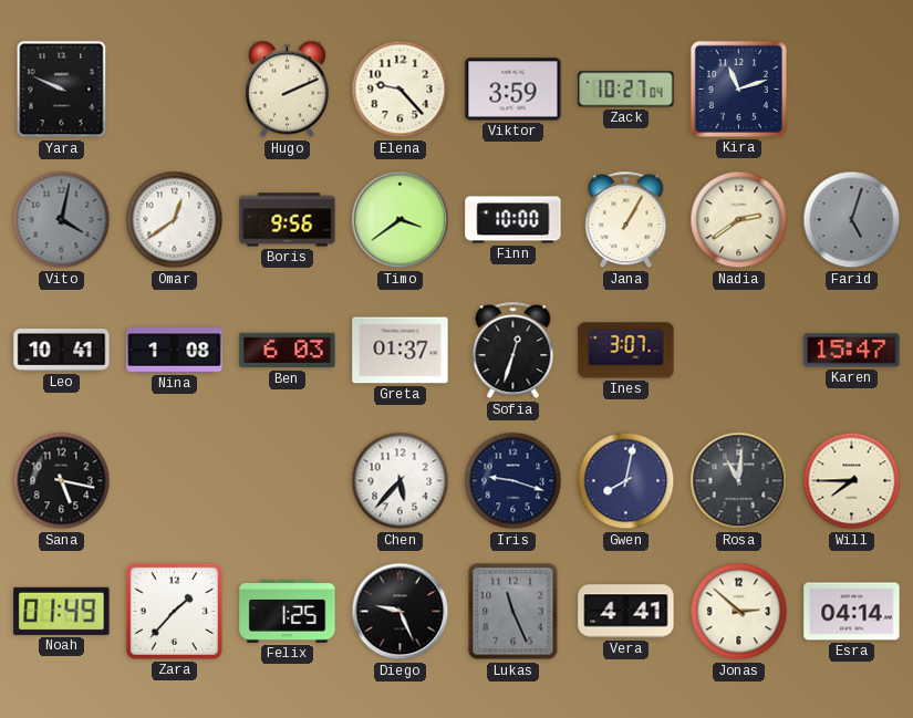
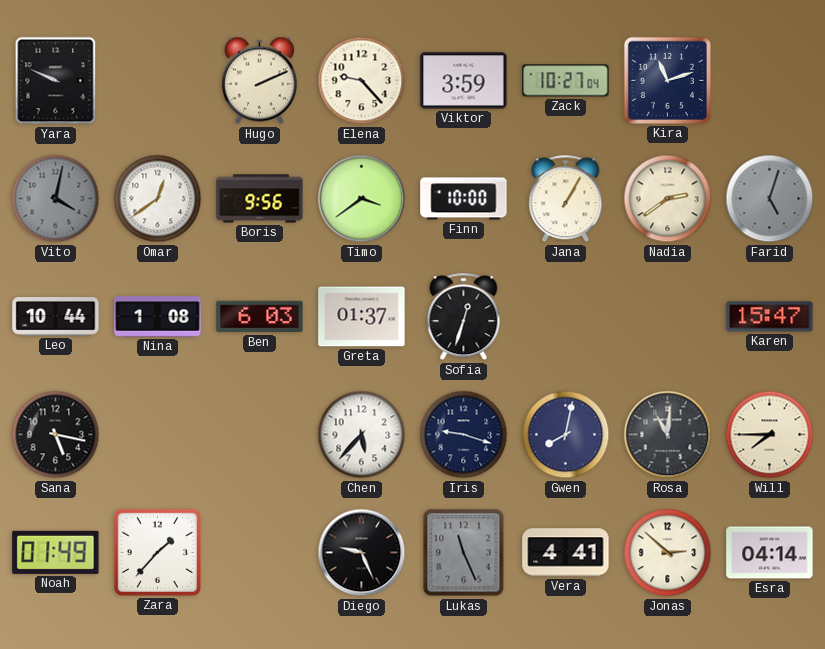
Leo: 10:41 -> 10:44 (56, 317)
Ines: 3:07 -> none (626, 351)
Felix: 1:25 -> none (288, 611)
